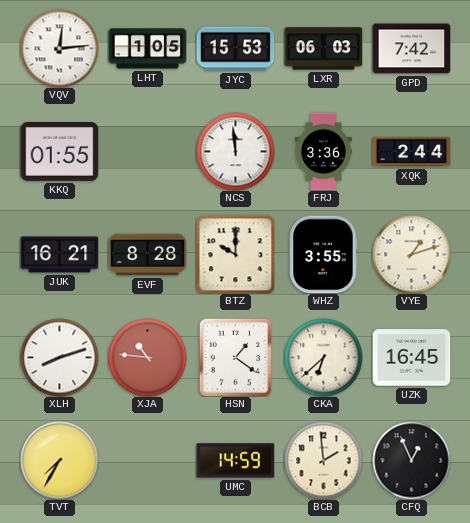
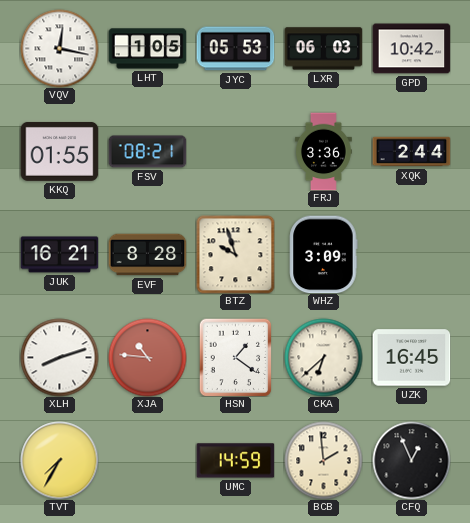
VQV: 12:14 -> 12:17 (59, 48)
JYC: 15:53 -> 05:53 (235, 49)
GPD: 7:42 -> 10:42 (411, 49)
FSV: none -> 08:21 (147, 152)
NCS: 11:59 -> none (235, 151)
BTZ: 10:00 -> 9:57 (235, 254)
WHZ: 3:55 -> 3:09 (324, 254)
VYE: 1:12 -> none (411, 254)
